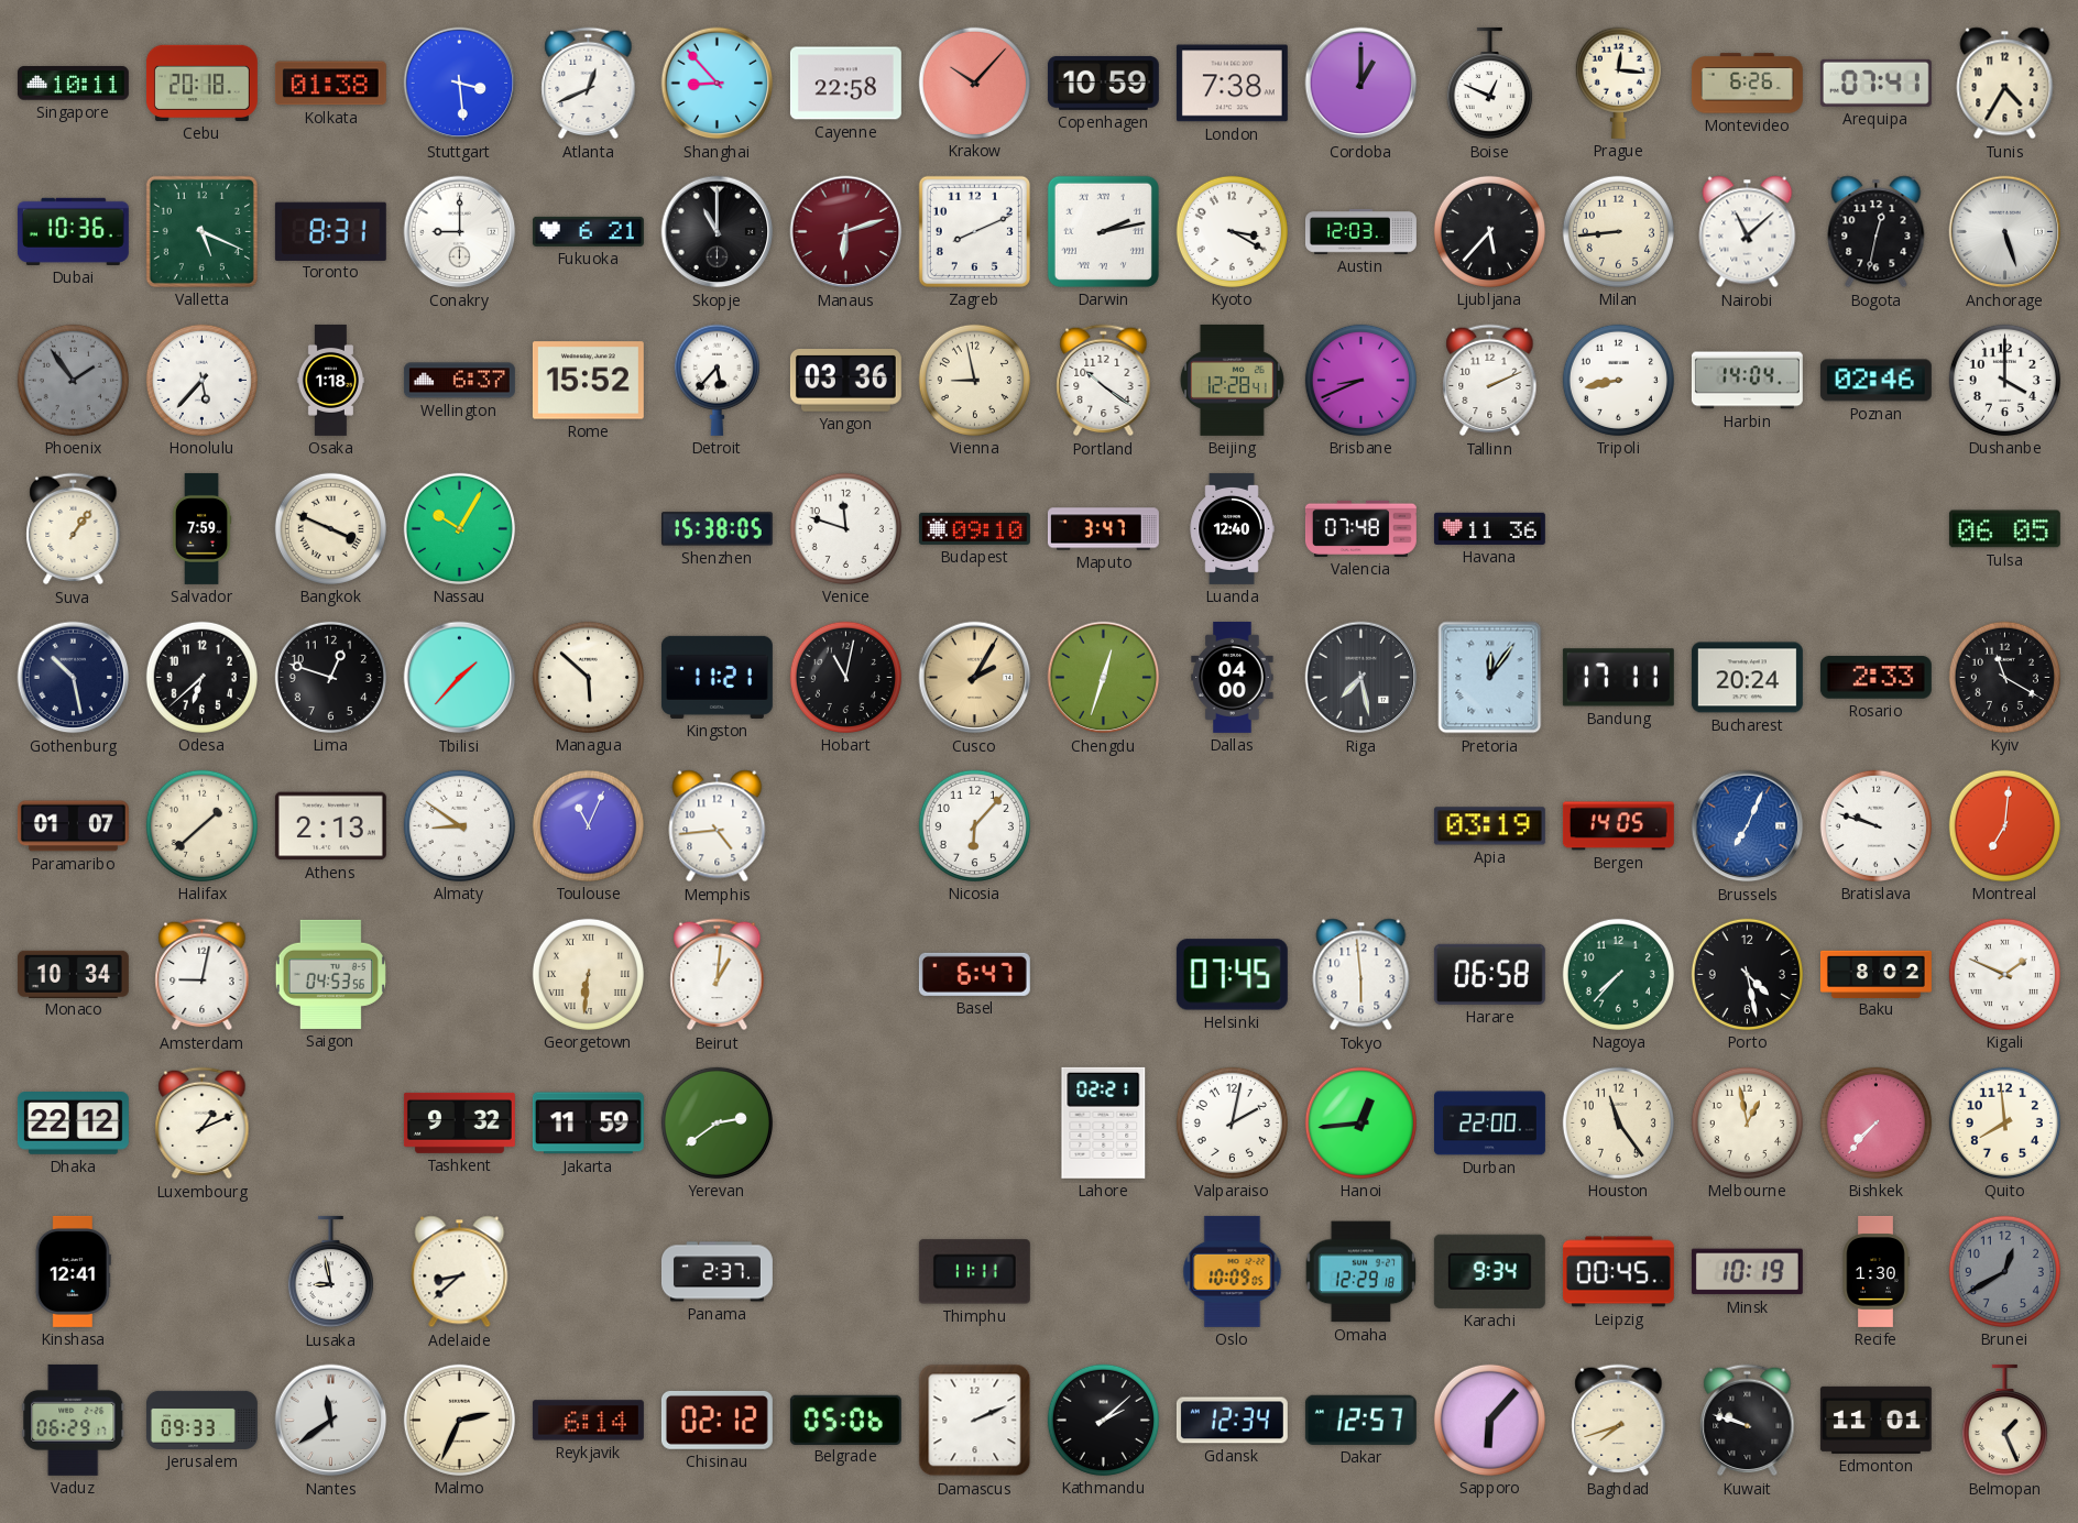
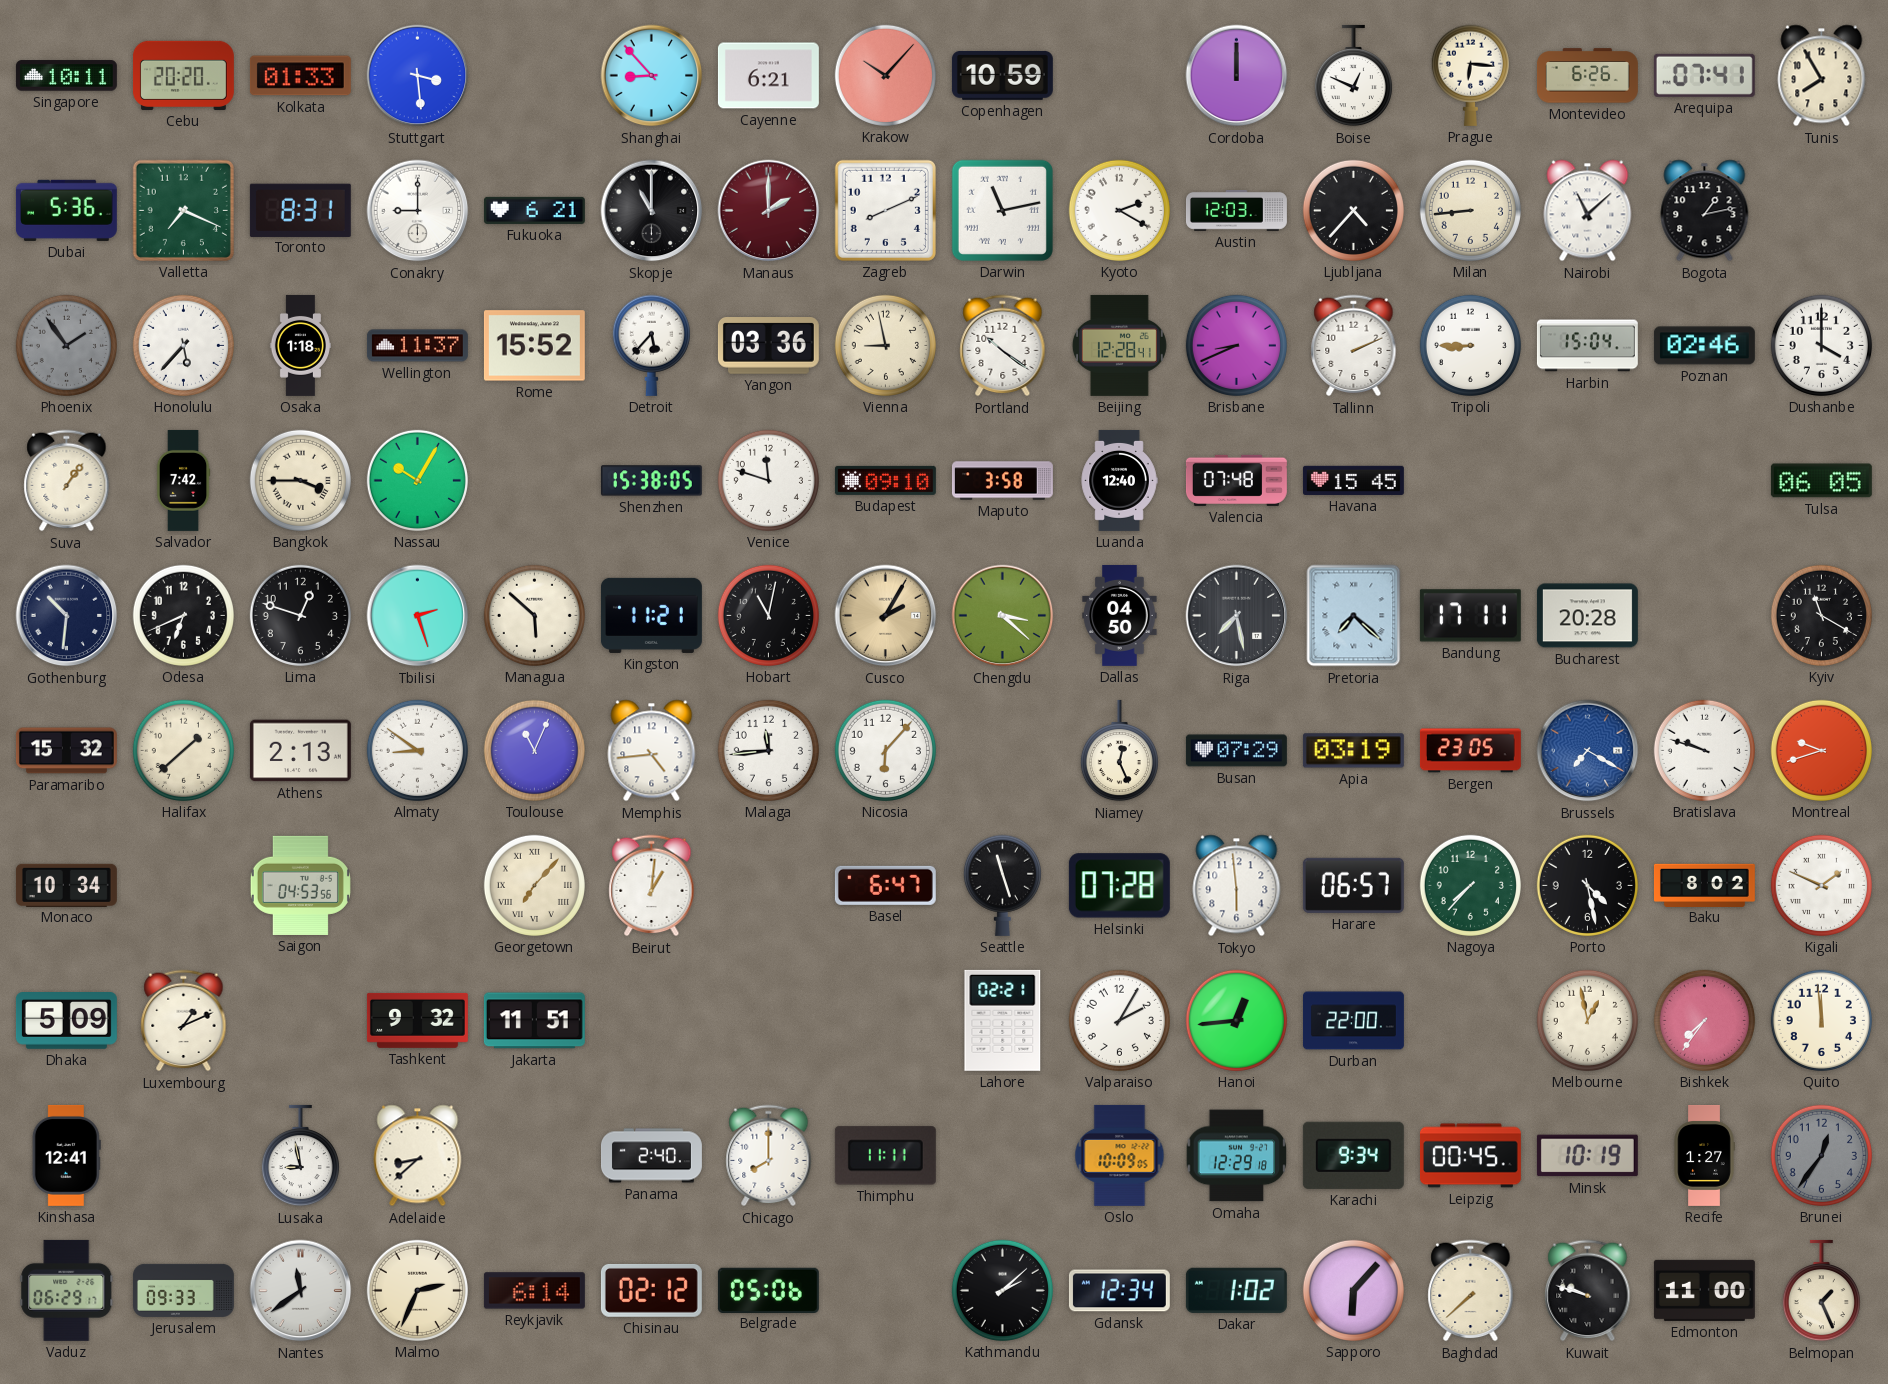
Cebu: 20:18 -> 20:20 (183, 75)
Kolkata: 01:38 -> 01:33 (300, 76)
Atlanta: 12:41 -> none (589, 84)
Cayenne: 22:58 -> 6:21 (768, 76)
London: 7:38 -> none (1232, 84)
Cordoba: 1:00 -> 12:00 (1237, 76)
Prague: 12:16 -> 6:16 (1470, 75)
Tunis: 4:35 -> 7:55 (1822, 76)
Dubai: 10:36 -> 5:36 (66, 210)
Valletta: 5:19 -> 7:19 (183, 210)
Manaus: 6:12 -> 2:00 (769, 211)
Darwin: 2:13 -> 11:13 (1002, 210)
Kyoto: 3:20 -> 2:20 (1119, 210)
Ljubljana: 5:37 -> 4:37 (1353, 210)
Bogota: 12:32 -> 1:13 (1705, 211)
Anchorage: 5:27 -> none (2005, 232)
Wellington: 6:37 -> 11:37 (417, 346)
Tripoli: 8:43 -> 8:45 (1470, 345)
Harbin: 14:04 -> 15:04 (1587, 346)
Salvador: 7:59 -> 7:42 (183, 480)
Bangkok: 3:49 -> 3:45 (300, 480)
Maputo: 3:47 -> 3:58 (1002, 481)
Havana: 11:36 -> 15:45 (1353, 480)
Gothenburg: 10:28 -> 10:31 (67, 616)
Odesa: 6:38 -> 6:41 (183, 615)
Tbilisi: 1:37 -> 2:27 (418, 616)
Chengdu: 12:33 -> 3:22 (1003, 616)
Dallas: 04:00 -> 04:50 (1120, 615)
Pretoria: 12:06 -> 7:22 (1354, 616)
Bucharest: 20:24 -> 20:28 (1587, 616)
Rosario: 2:33 -> none (1875, 678)
Paramaribo: 01:07 -> 15:32 (66, 751)
Malaga: none -> 11:44 (768, 750)
Niamey: none -> 12:26 (1119, 751)
Busan: none -> 07:29 (1236, 751)
Bergen: 14:05 -> 23:05 (1470, 751)
Brussels: 7:04 -> 7:20 (1588, 751)
Montreal: 7:01 -> 9:42 (1821, 750)
Amsterdam: 9:02 -> none (203, 975)
Georgetown: 6:31 -> 7:07 (534, 885)
Seattle: none -> 11:27 (1002, 885)
Helsinki: 07:45 -> 07:28 (1119, 886)
Harare: 06:58 -> 06:57 (1353, 885)
Dhaka: 22:12 -> 5:09 (66, 1021)
Jakarta: 11:59 -> 11:51 (534, 1021)
Yerevan: 2:39 -> none (717, 1122)
Valparaiso: 2:02 -> 2:05 (1119, 1020)
Houston: 11:24 -> none (1618, 1122)
Bishkek: 7:37 -> 7:36 (1704, 1020)
Quito: 7:59 -> 11:59 (1821, 1020)
Panama: 2:37 -> 2:40 (651, 1156)
Chicago: none -> 8:00 (769, 1156)
Recife: 1:30 -> 1:27 (1704, 1155)
Brunei: 12:40 -> 12:36 (1821, 1155)
Damascus: 2:11 -> none (975, 1421)
Dakar: 12:57 -> 1:02 (1236, 1290)
Baghdad: 7:42 -> 7:38 (1471, 1291)
Edmonton: 11:01 -> 11:00 (1704, 1290)
